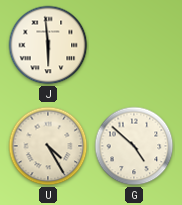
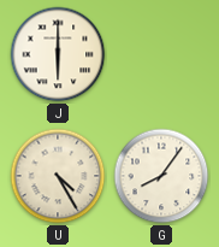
J: 5:59 -> 6:00 (58, 54)
G: 4:52 -> 8:06 (161, 176)
